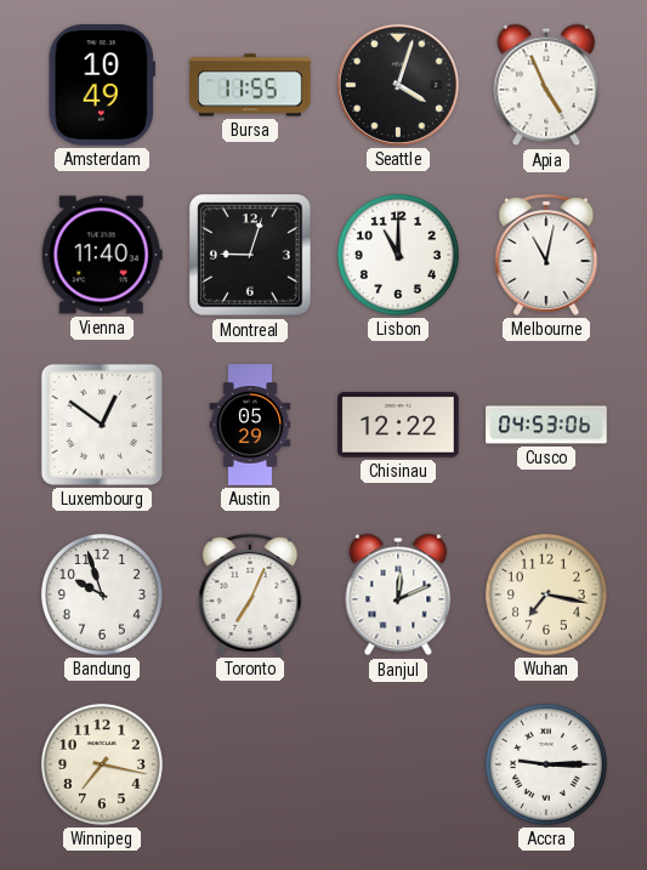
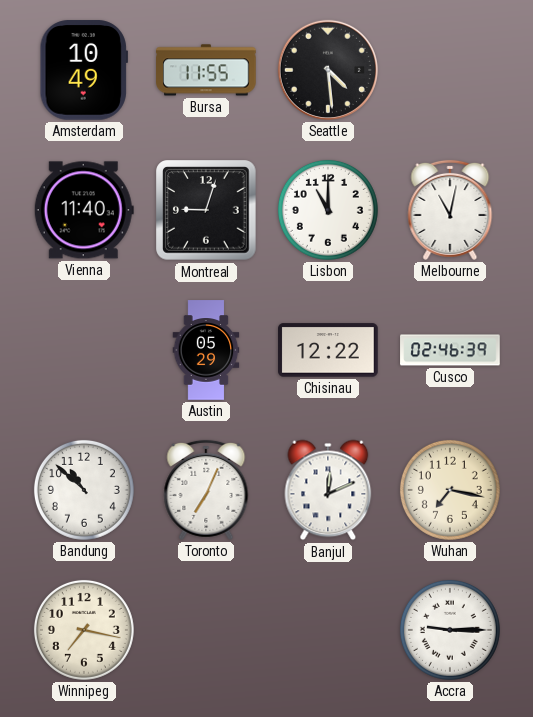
Seattle: 4:03 -> 4:29 (328, 70)
Apia: 4:56 -> none (546, 85)
Luxembourg: 12:51 -> none (102, 425)
Cusco: 04:53 -> 02:46 (450, 350)
Bandung: 9:57 -> 10:52 (84, 490)
